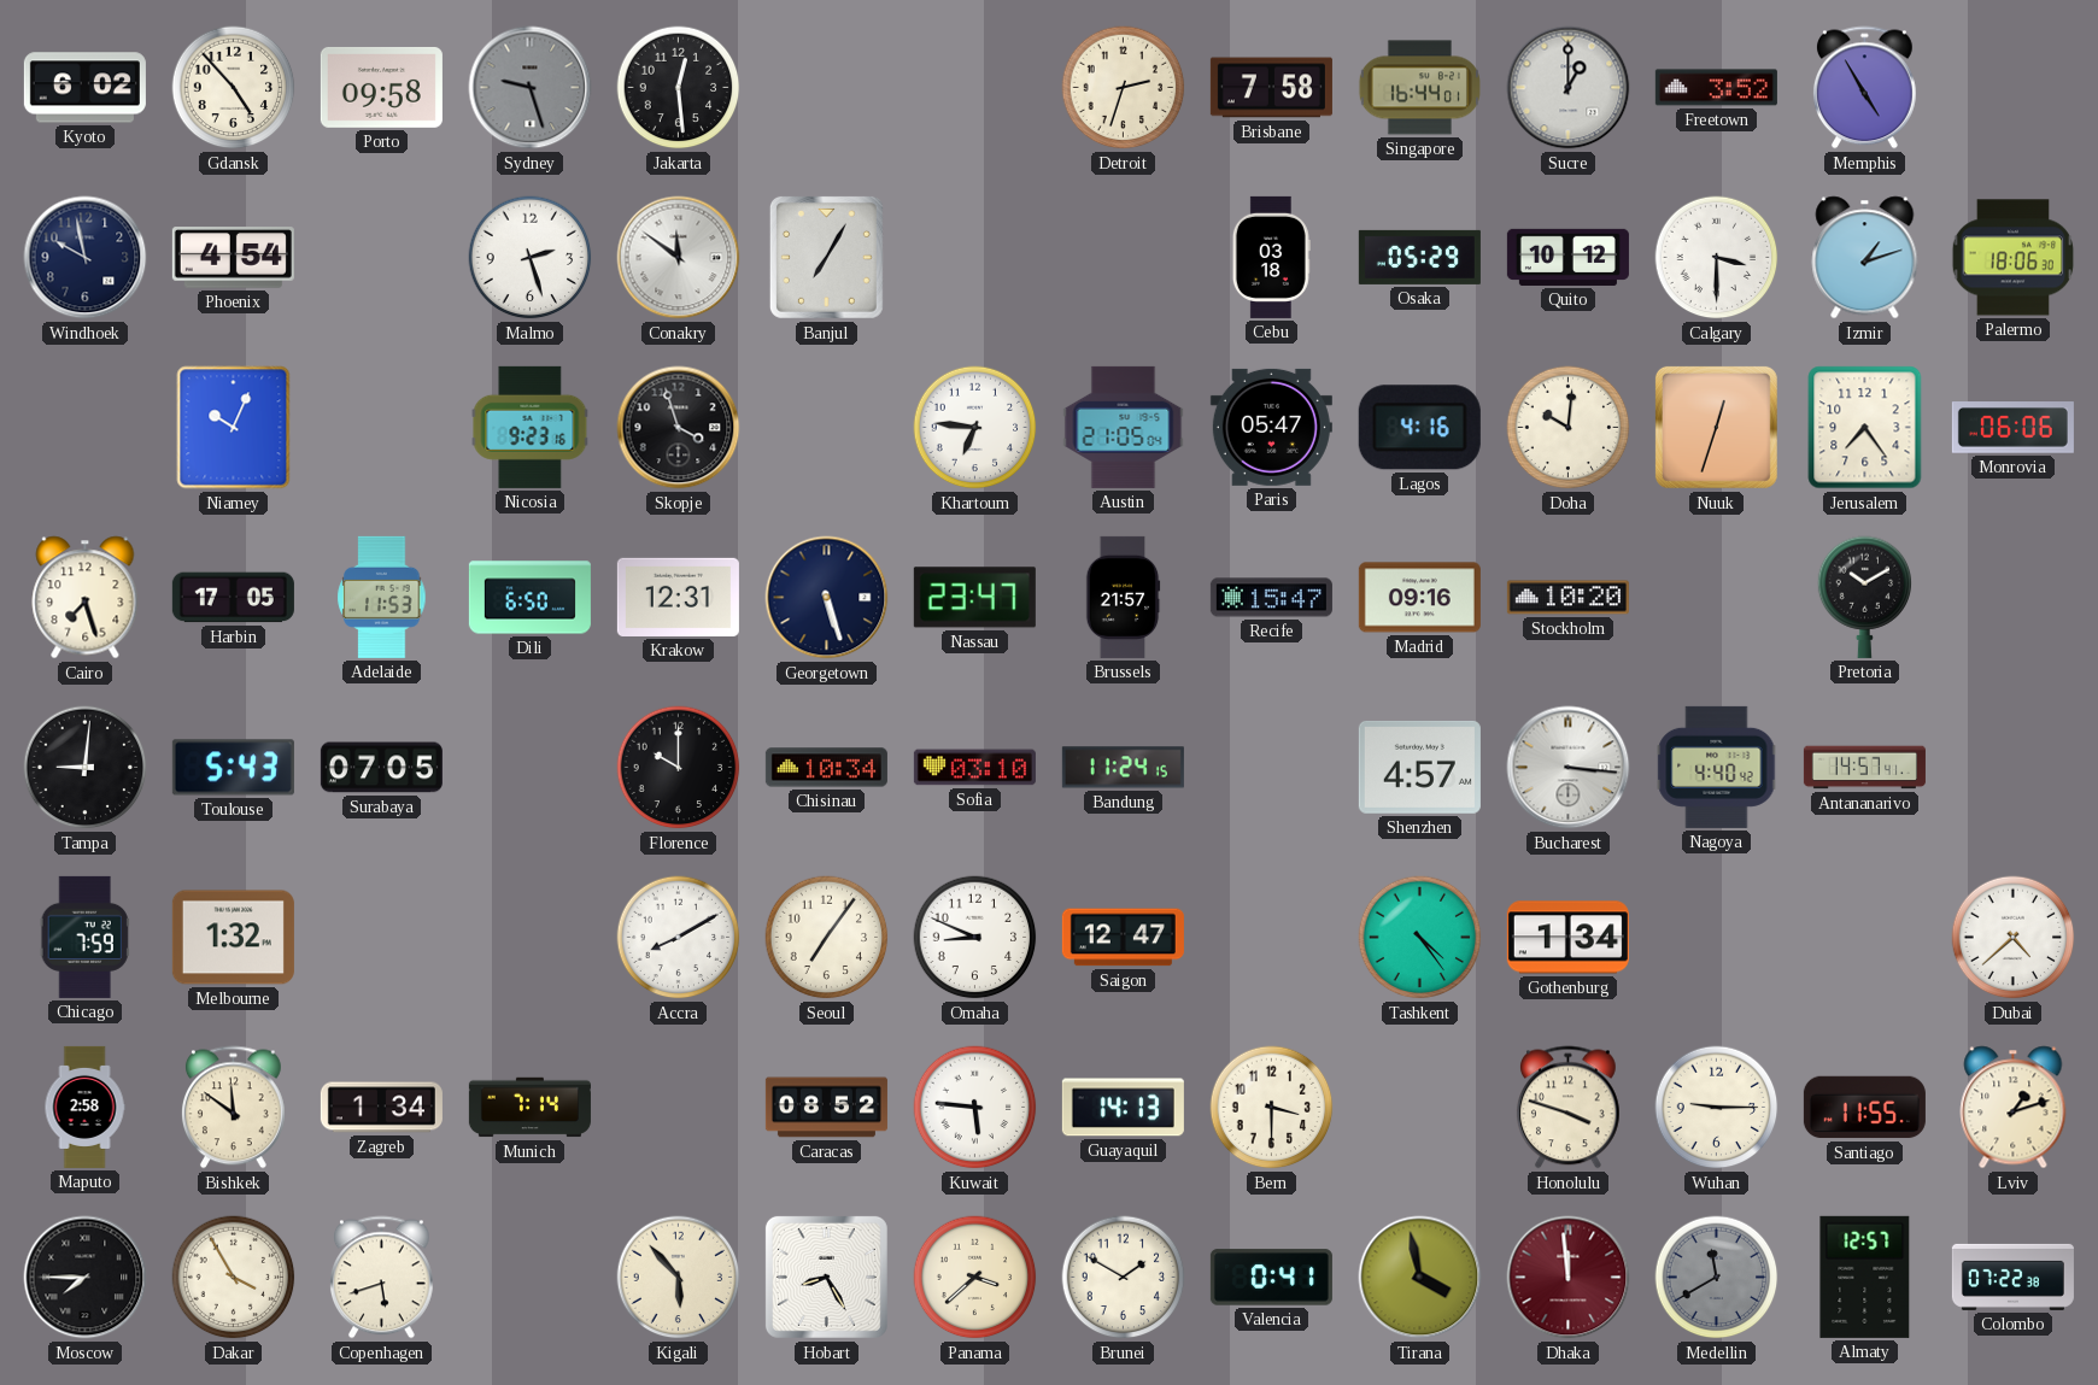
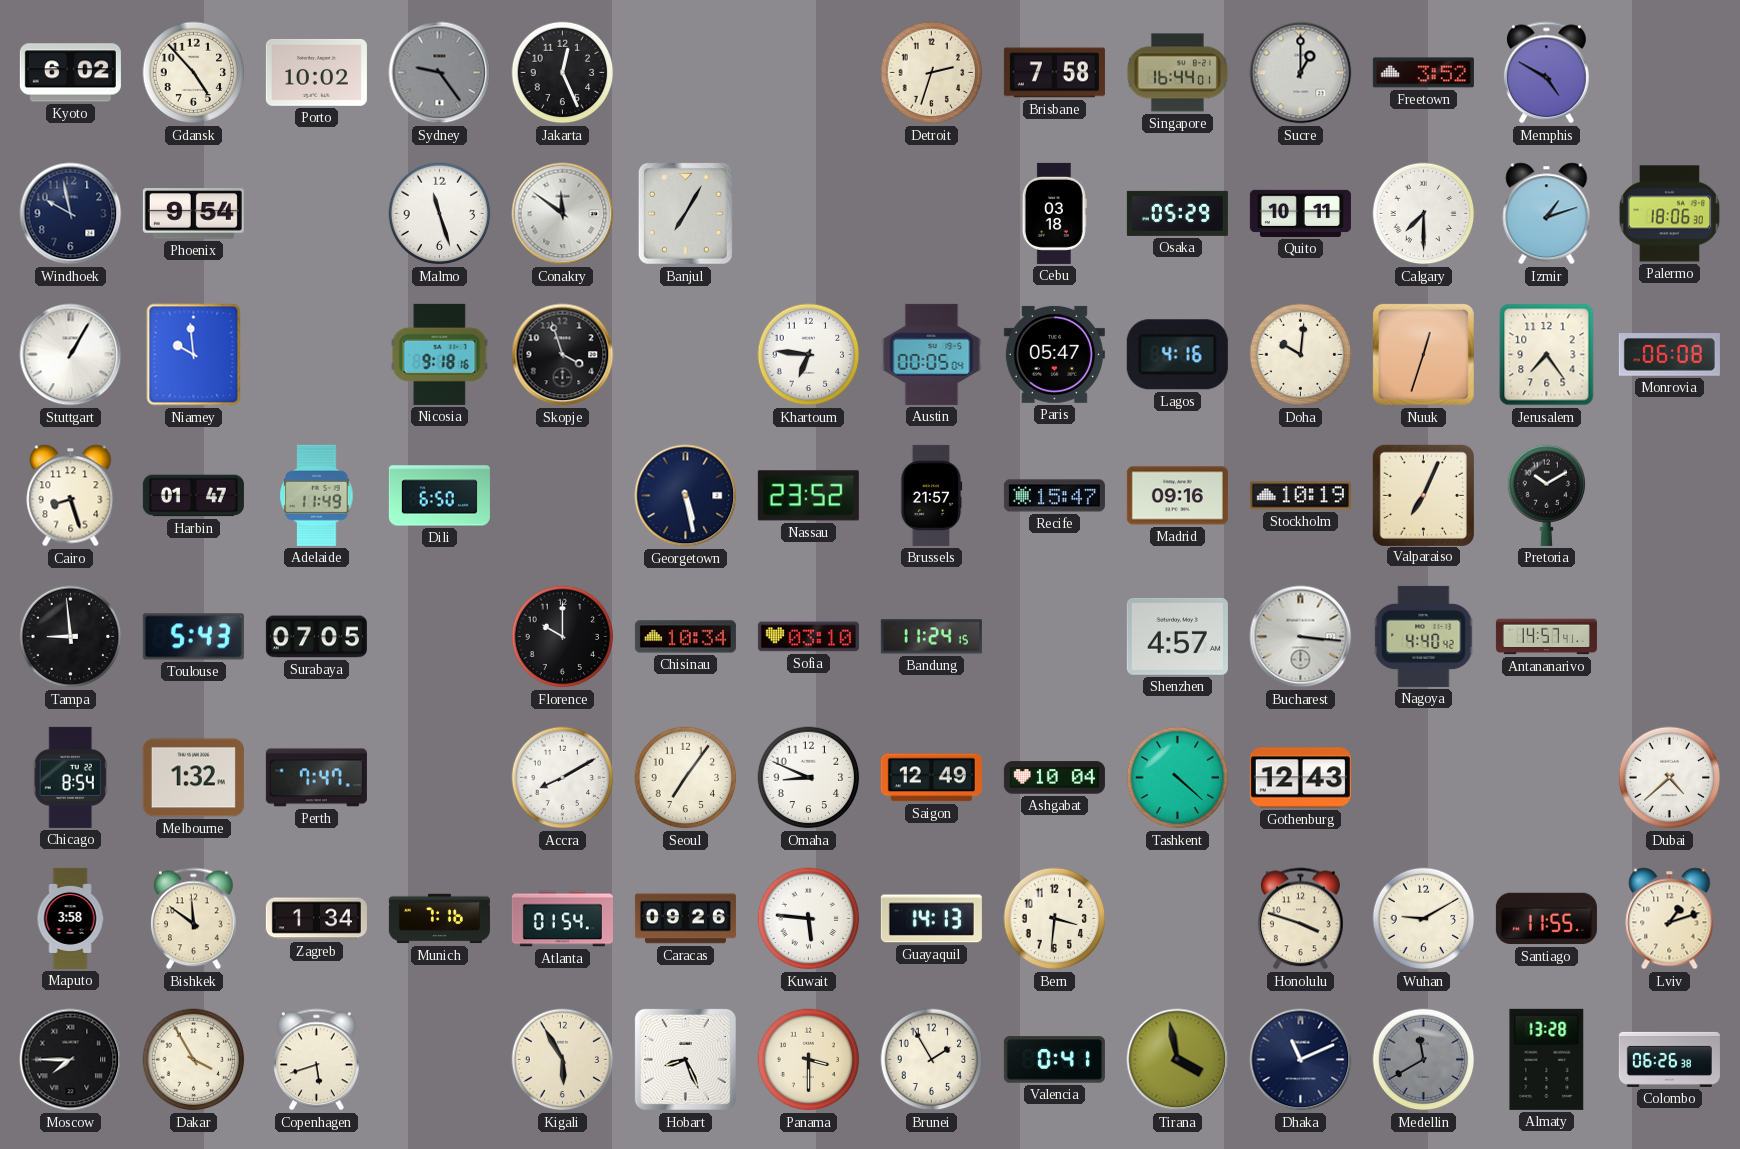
Porto: 09:58 -> 10:02 (316, 72)
Sydney: 9:27 -> 9:24 (440, 73)
Jakarta: 12:29 -> 12:26 (563, 73)
Memphis: 4:55 -> 4:50 (1546, 73)
Phoenix: 4:54 -> 9:54 (193, 214)
Malmo: 2:27 -> 11:27 (440, 214)
Quito: 10:12 -> 10:11 (1300, 213)
Calgary: 3:30 -> 7:30 (1424, 214)
Stuttgart: none -> 1:05 (71, 355)
Niamey: 10:04 -> 9:59 (194, 355)
Nicosia: 9:23 -> 9:18 (440, 354)
Austin: 21:05 -> 00:05 (932, 354)
Monrovia: 06:06 -> 06:08 (1669, 355)
Cairo: 7:27 -> 8:27 (71, 496)
Harbin: 17:05 -> 01:47 (193, 496)
Adelaide: 11:53 -> 11:49 (317, 495)
Krakow: 12:31 -> none (678, 597)
Georgetown: 5:27 -> 5:28 (686, 496)
Nassau: 23:47 -> 23:52 (808, 496)
Stockholm: 10:20 -> 10:19 (1300, 496)
Valparaiso: none -> 7:04 (1423, 495)
Tampa: 9:01 -> 8:59 (71, 637)
Chicago: 7:59 -> 8:54 (70, 777)
Perth: none -> 7:47 (316, 778)
Saigon: 12:47 -> 12:49 (931, 778)
Ashgabat: none -> 10:04 (1054, 778)
Tashkent: 4:24 -> 4:22 (1178, 778)
Gothenburg: 1:34 -> 12:43 (1300, 778)
Maputo: 2:58 -> 3:58 (70, 918)
Munich: 7:14 -> 7:16 (439, 919)
Atlanta: none -> 01:54 (562, 919)
Caracas: 08:52 -> 09:26 (685, 919)
Bern: 3:30 -> 3:31 (1055, 919)
Wuhan: 9:15 -> 9:10 (1424, 919)
Kigali: 5:53 -> 5:55 (563, 1060)
Hobart: 8:25 -> 8:26 (685, 1059)
Panama: 3:38 -> 3:30 (809, 1060)
Brunei: 1:50 -> 1:55 (932, 1060)
Dhaka: 11:59 -> 11:11 (1301, 1060)
Dhaka dial: burgundy -> navy (1301, 1060)
Almaty: 12:57 -> 13:28 (1547, 1059)
Colombo: 07:22 -> 06:26 (1669, 1059)
